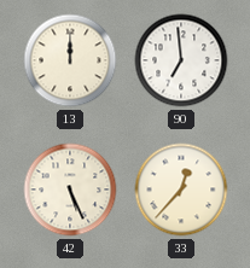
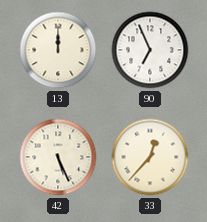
90: 6:59 -> 6:56 (150, 50)
